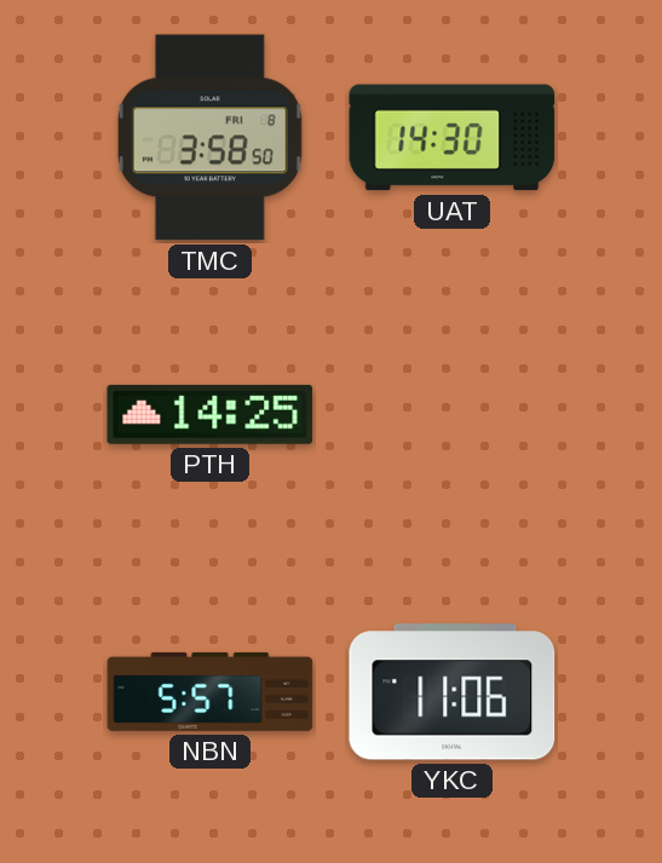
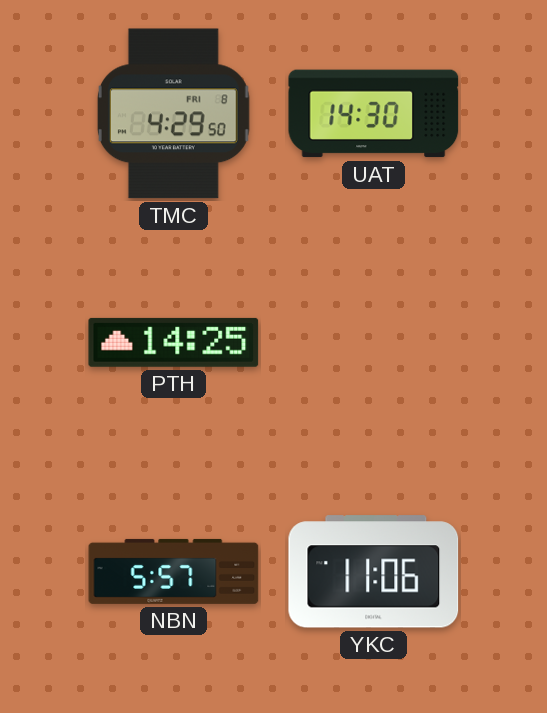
TMC: 3:58 -> 4:29 (173, 114)
